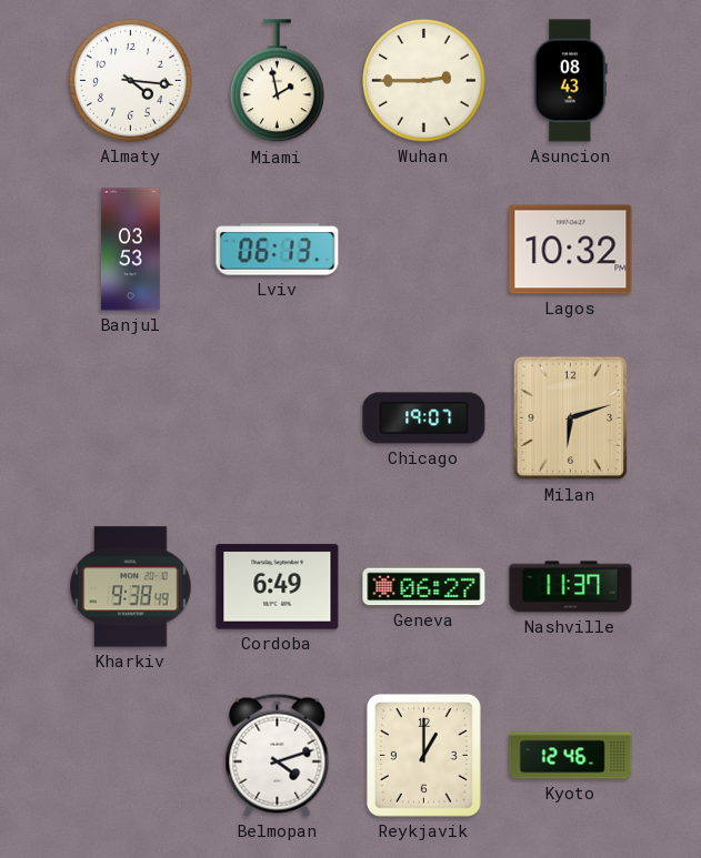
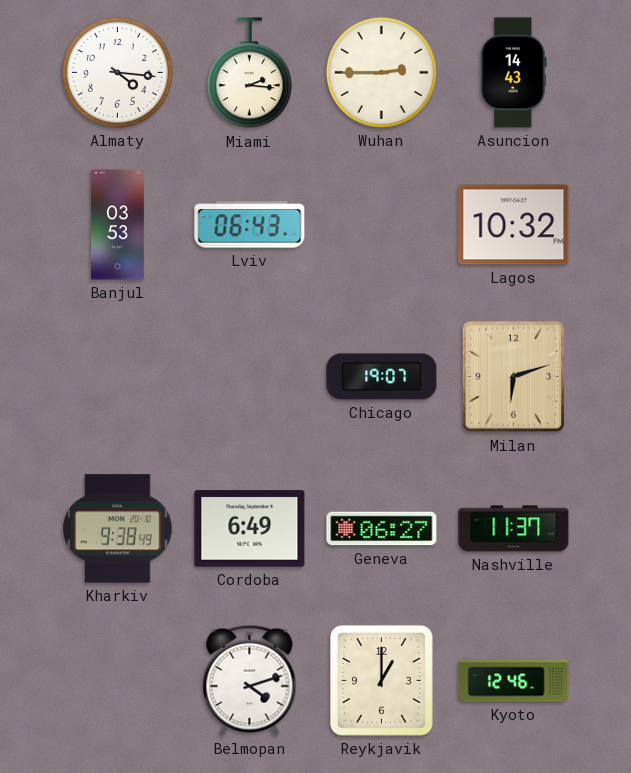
Miami: 1:58 -> 2:16 (249, 73)
Asuncion: 08:43 -> 14:43 (513, 73)
Lviv: 06:13 -> 06:43 (250, 225)
